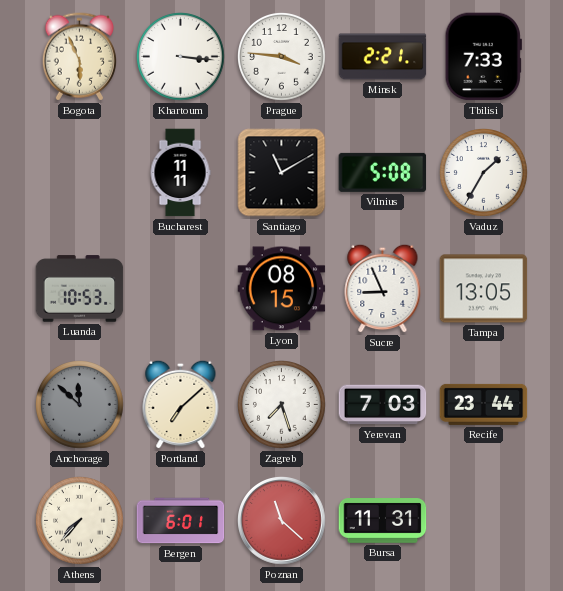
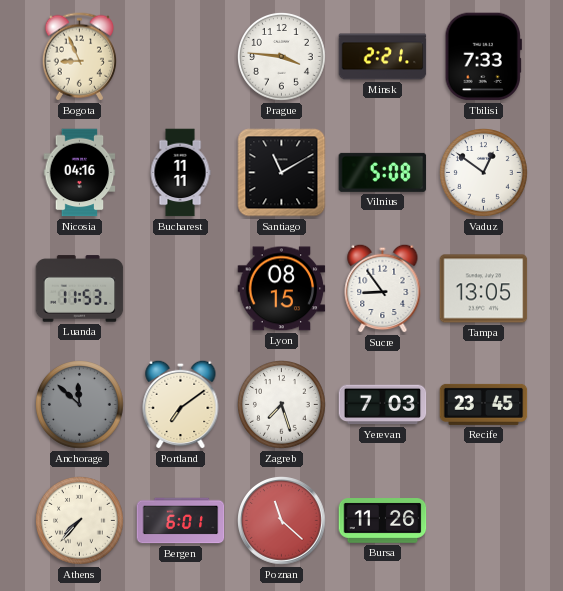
Bogota: 5:56 -> 8:56 (79, 57)
Khartoum: 3:16 -> none (181, 57)
Nicosia: none -> 04:16 (80, 173)
Vaduz: 1:35 -> 12:51 (484, 173)
Luanda: 10:53 -> 11:53 (80, 289)
Sucre: 8:56 -> 8:54 (383, 288)
Portland: 7:08 -> 7:09 (181, 404)
Recife: 23:44 -> 23:45 (484, 404)
Bursa: 11:31 -> 11:26 (383, 521)
